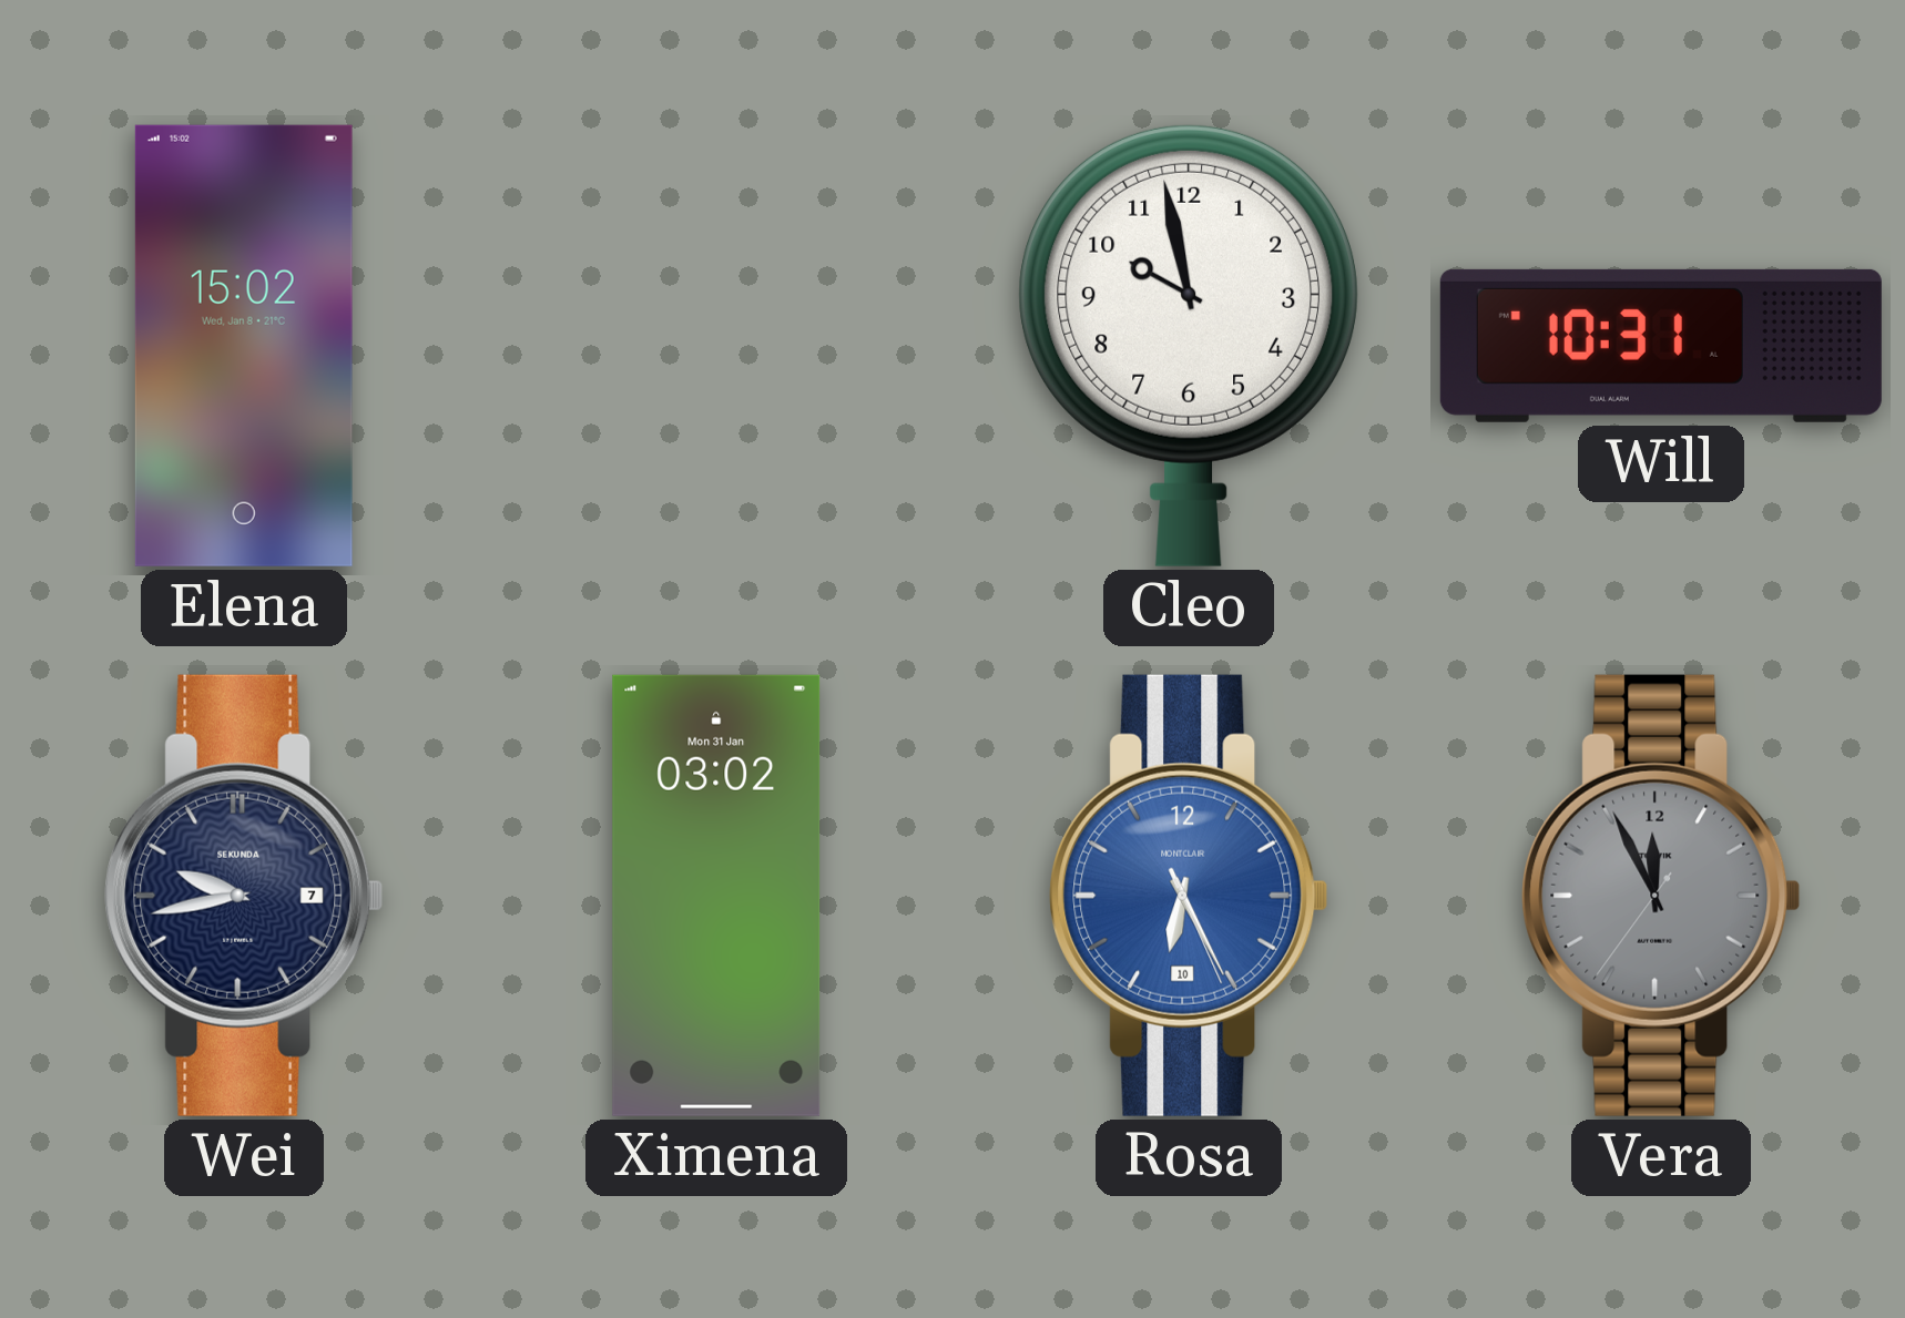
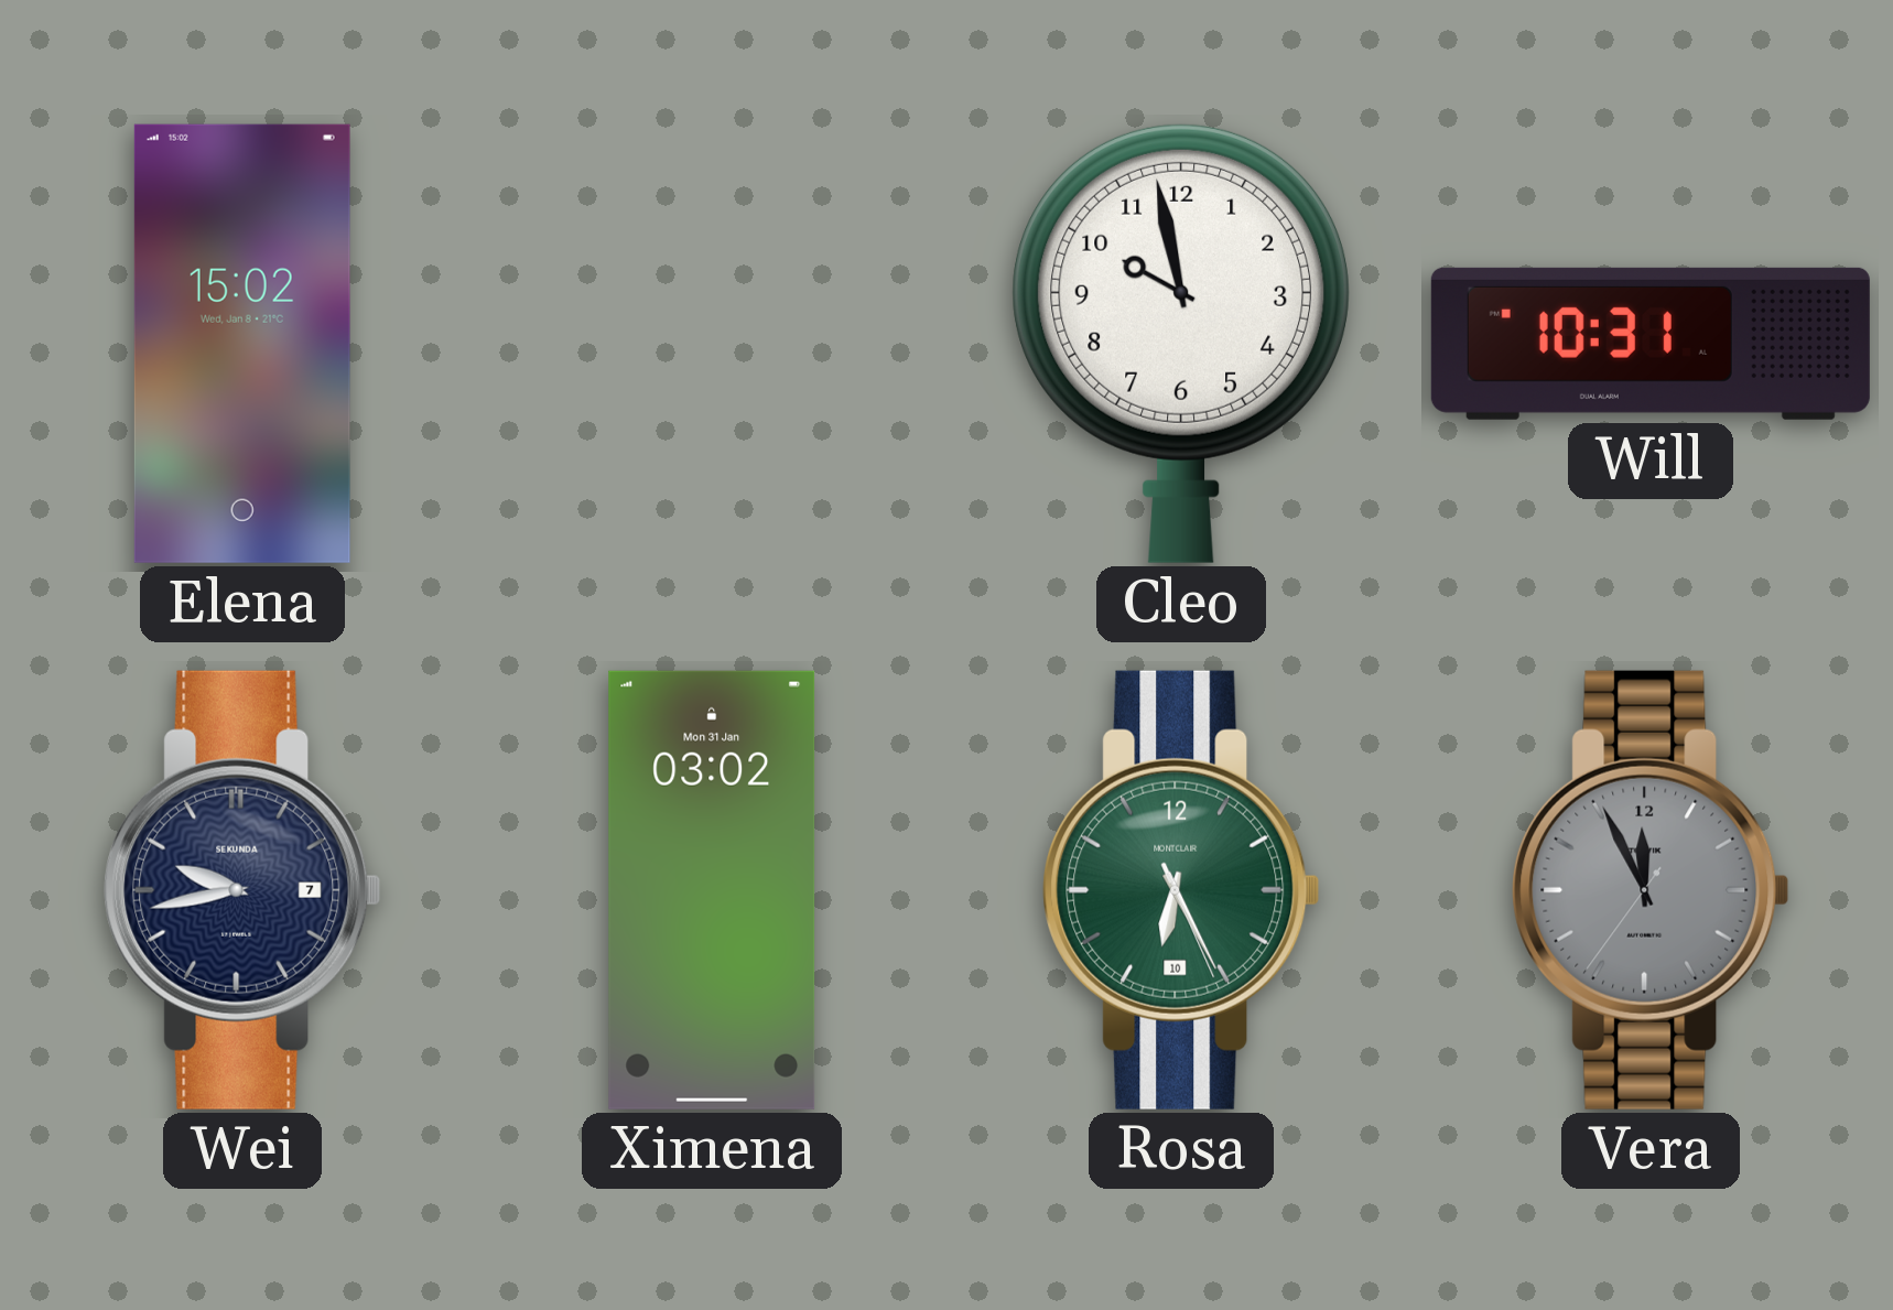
Rosa dial: blue -> green (1181, 890)
